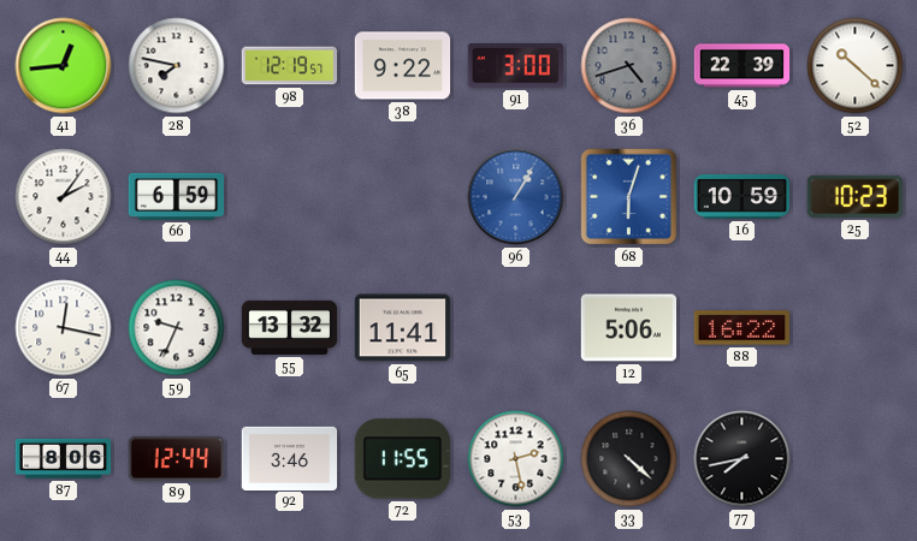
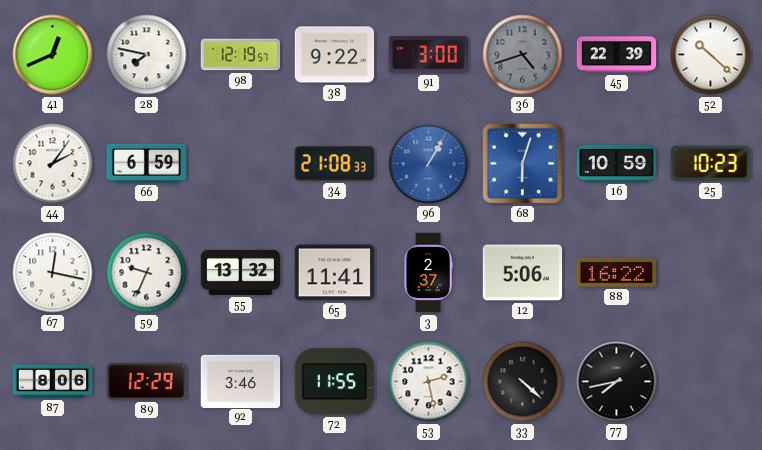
41: 12:44 -> 12:41 (53, 55)
34: none -> 21:08 (334, 164)
3: none -> 2:37 (428, 273)
89: 12:44 -> 12:29 (147, 381)
